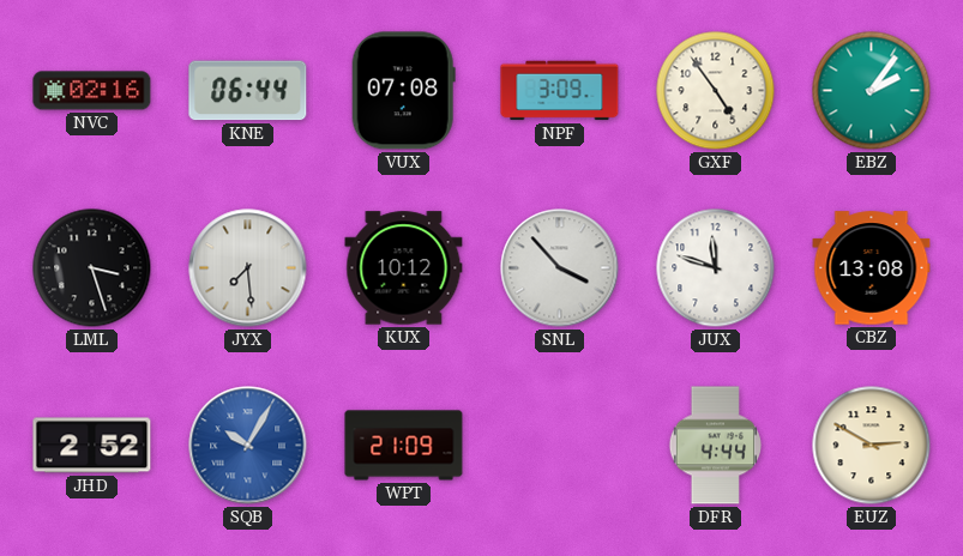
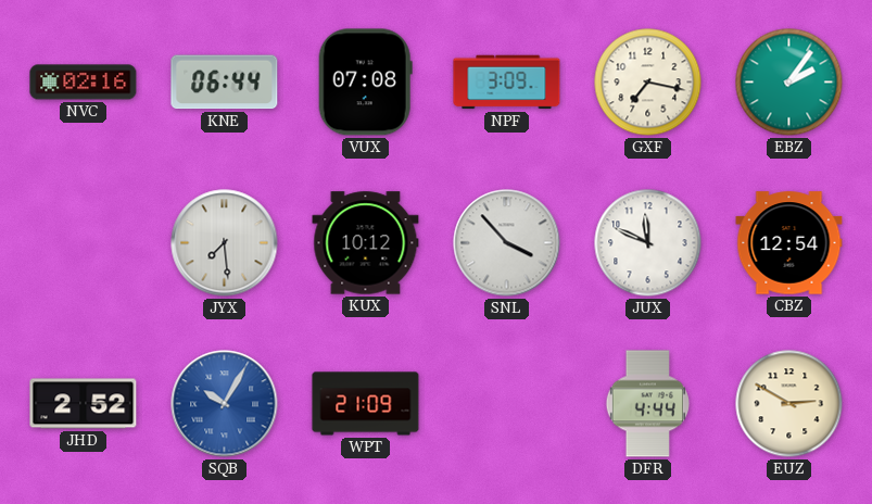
GXF: 4:54 -> 7:17 (648, 83)
LML: 3:27 -> none (92, 268)
JUX: 11:48 -> 11:49 (648, 243)
CBZ: 13:08 -> 12:54 (789, 243)
